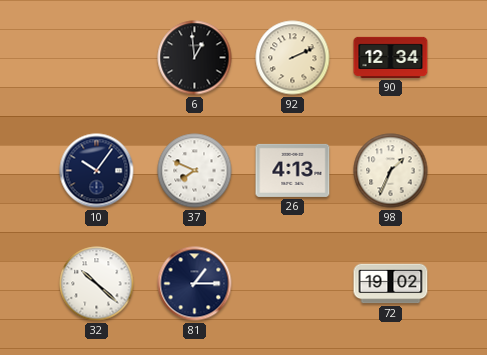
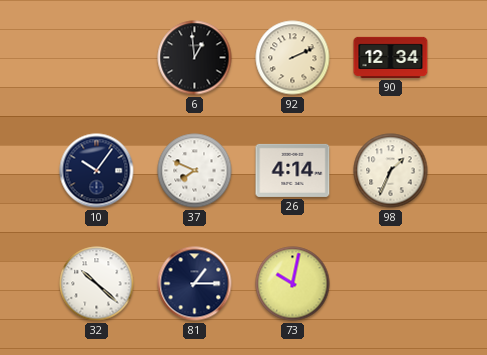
26: 4:13 -> 4:14 (293, 170)
73: none -> 10:02 (293, 284)
72: 19:02 -> none (391, 284)
